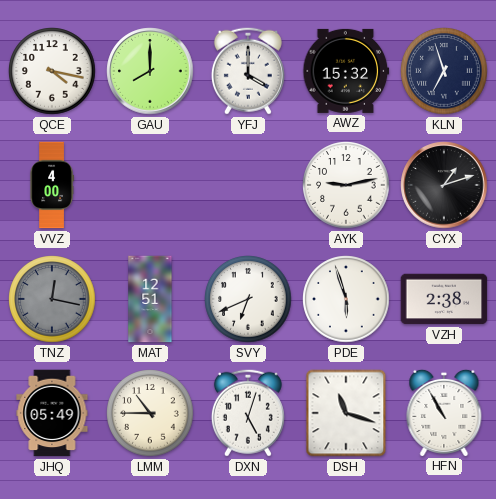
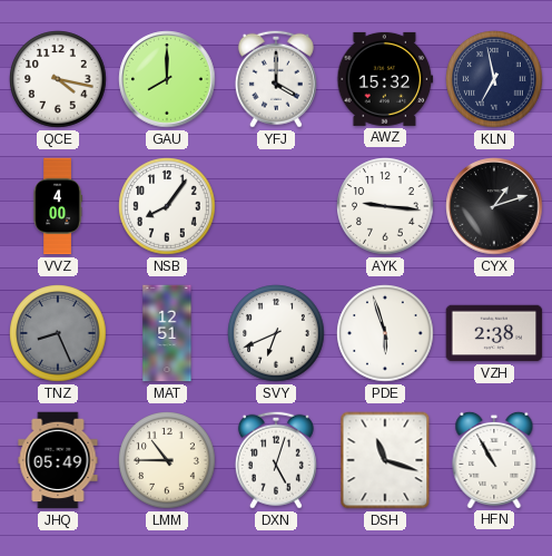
KLN: 6:57 -> 6:58 (494, 79)
NSB: none -> 8:06 (167, 206)
AYK: 9:13 -> 9:16 (385, 206)
TNZ: 12:17 -> 8:26 (58, 333)
